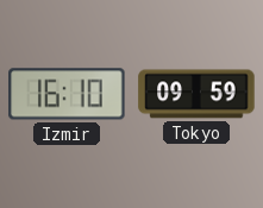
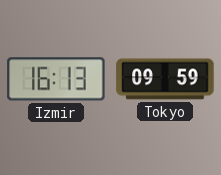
Izmir: 16:10 -> 16:13 (56, 79)
